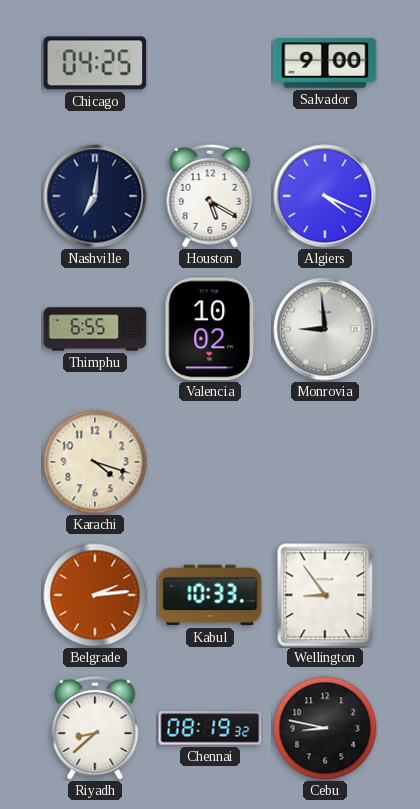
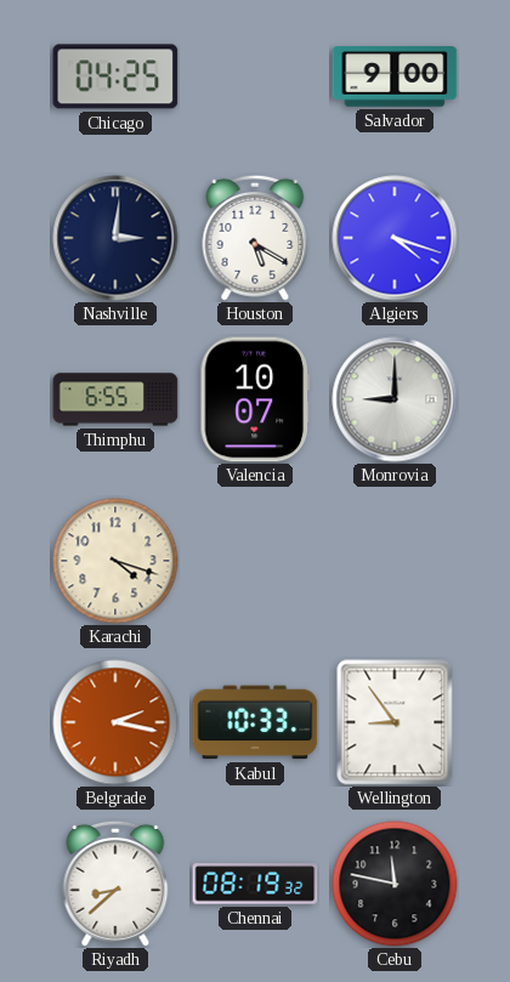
Nashville: 7:01 -> 3:01 (115, 238)
Algiers: 4:19 -> 4:18 (395, 238)
Valencia: 10:02 -> 10:07 (255, 399)
Monrovia: 8:59 -> 9:00 (395, 399)
Belgrade: 2:14 -> 2:17 (115, 722)
Cebu: 8:47 -> 11:47 (395, 884)
